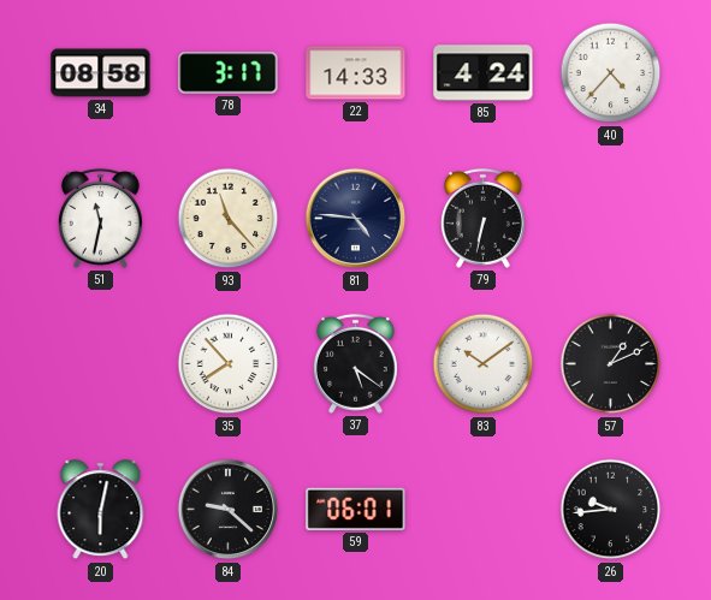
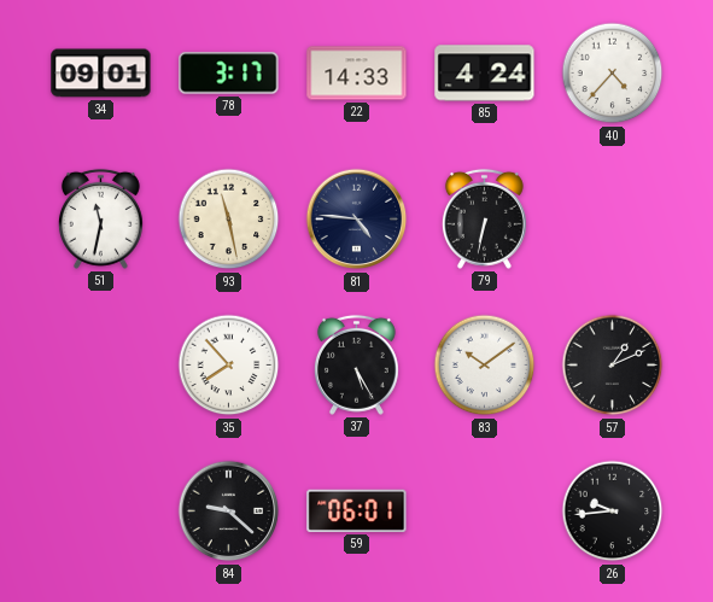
34: 08:58 -> 09:01 (101, 74)
93: 11:23 -> 11:28 (229, 220)
37: 5:21 -> 5:25 (356, 364)
20: 6:02 -> none (101, 510)
